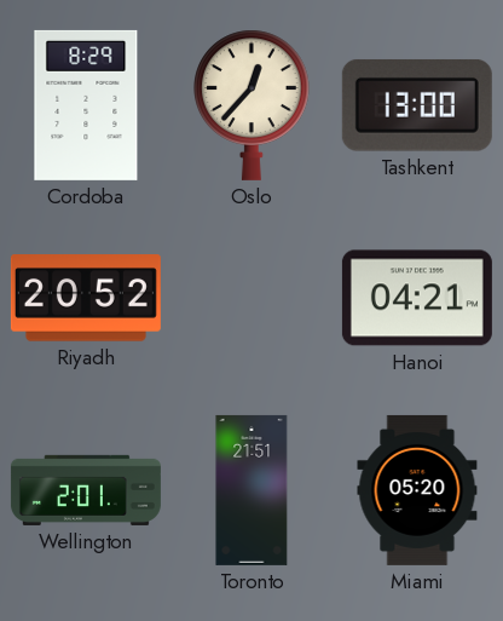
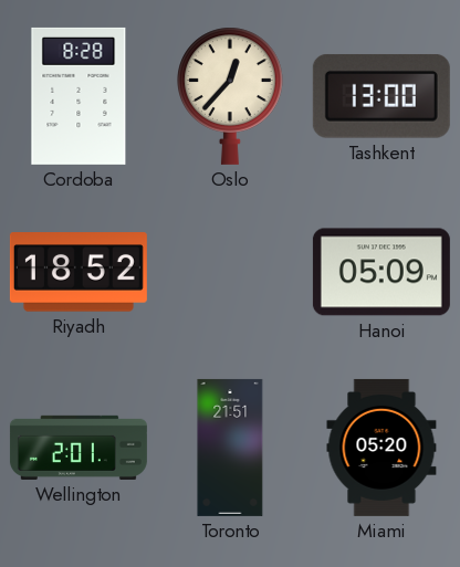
Cordoba: 8:29 -> 8:28 (79, 96)
Riyadh: 20:52 -> 18:52 (79, 272)
Hanoi: 04:21 -> 05:09 (381, 272)
